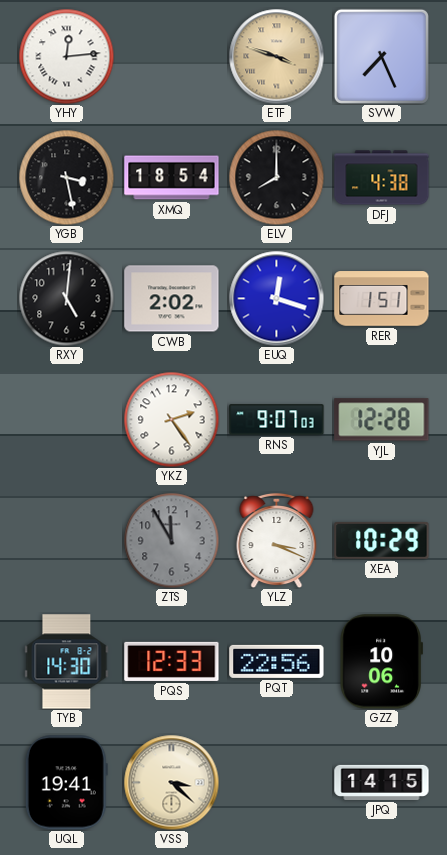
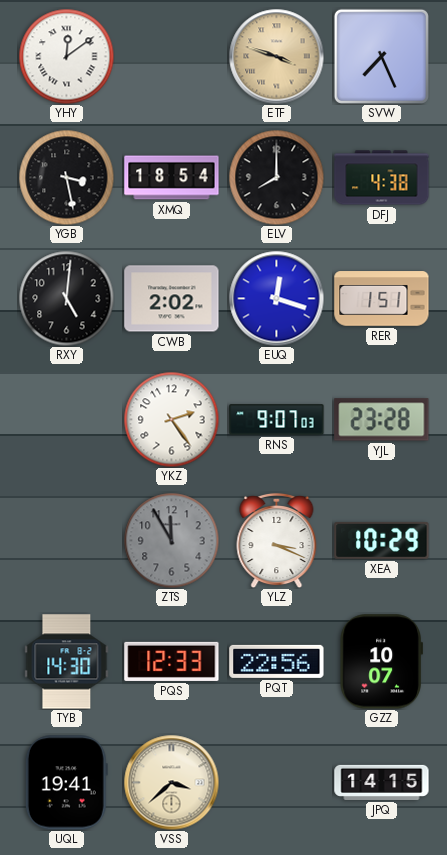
YHY: 12:14 -> 12:09 (66, 56)
YJL: 12:28 -> 23:28 (382, 420)
GZZ: 10:06 -> 10:07 (381, 662)
VSS: 3:22 -> 3:38 (171, 782)
